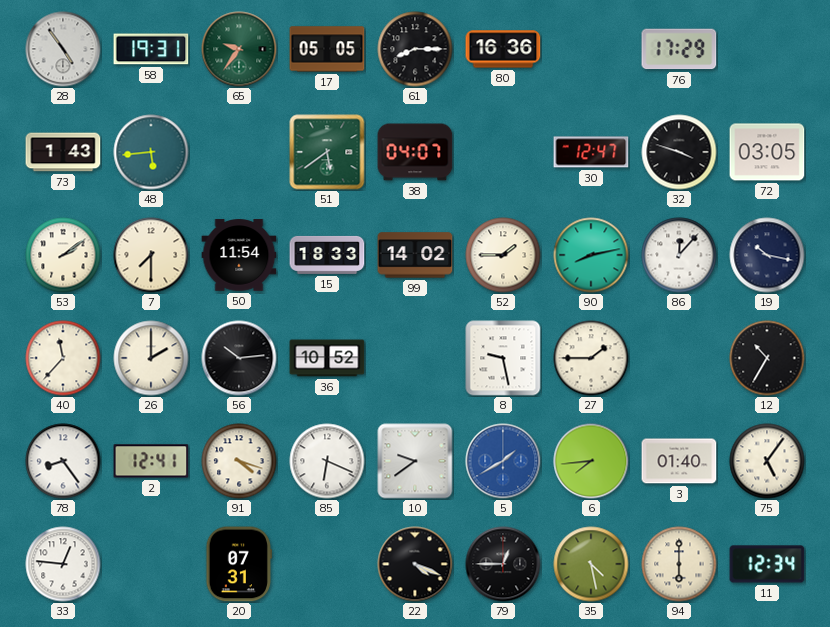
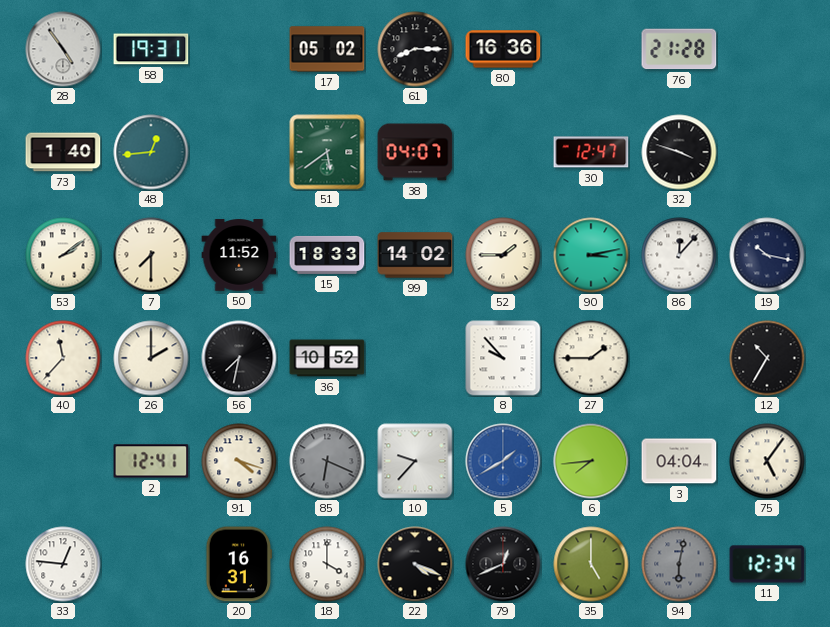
65: 9:36 -> none (239, 49)
17: 05:05 -> 05:02 (327, 49)
76: 17:29 -> 21:28 (679, 49)
73: 1:43 -> 1:40 (63, 152)
48: 5:44 -> 12:44 (151, 152)
72: 03:05 -> none (767, 152)
50: 11:54 -> 11:52 (239, 255)
90: 8:13 -> 3:13 (591, 255)
56: 10:14 -> 7:32 (239, 358)
8: 9:28 -> 9:53 (503, 358)
78: 8:24 -> none (63, 461)
85 dial: white -> grey (327, 461)
10: 9:39 -> 9:37 (415, 461)
3: 01:40 -> 04:04 (679, 461)
20: 07:31 -> 16:31 (238, 564)
18: none -> 4:00 (327, 564)
79: 12:45 -> 12:41 (503, 564)
35: 4:28 -> 5:00 (591, 564)
94: 6:00 -> 6:02 (679, 564)
94 dial: cream -> grey (679, 564)
